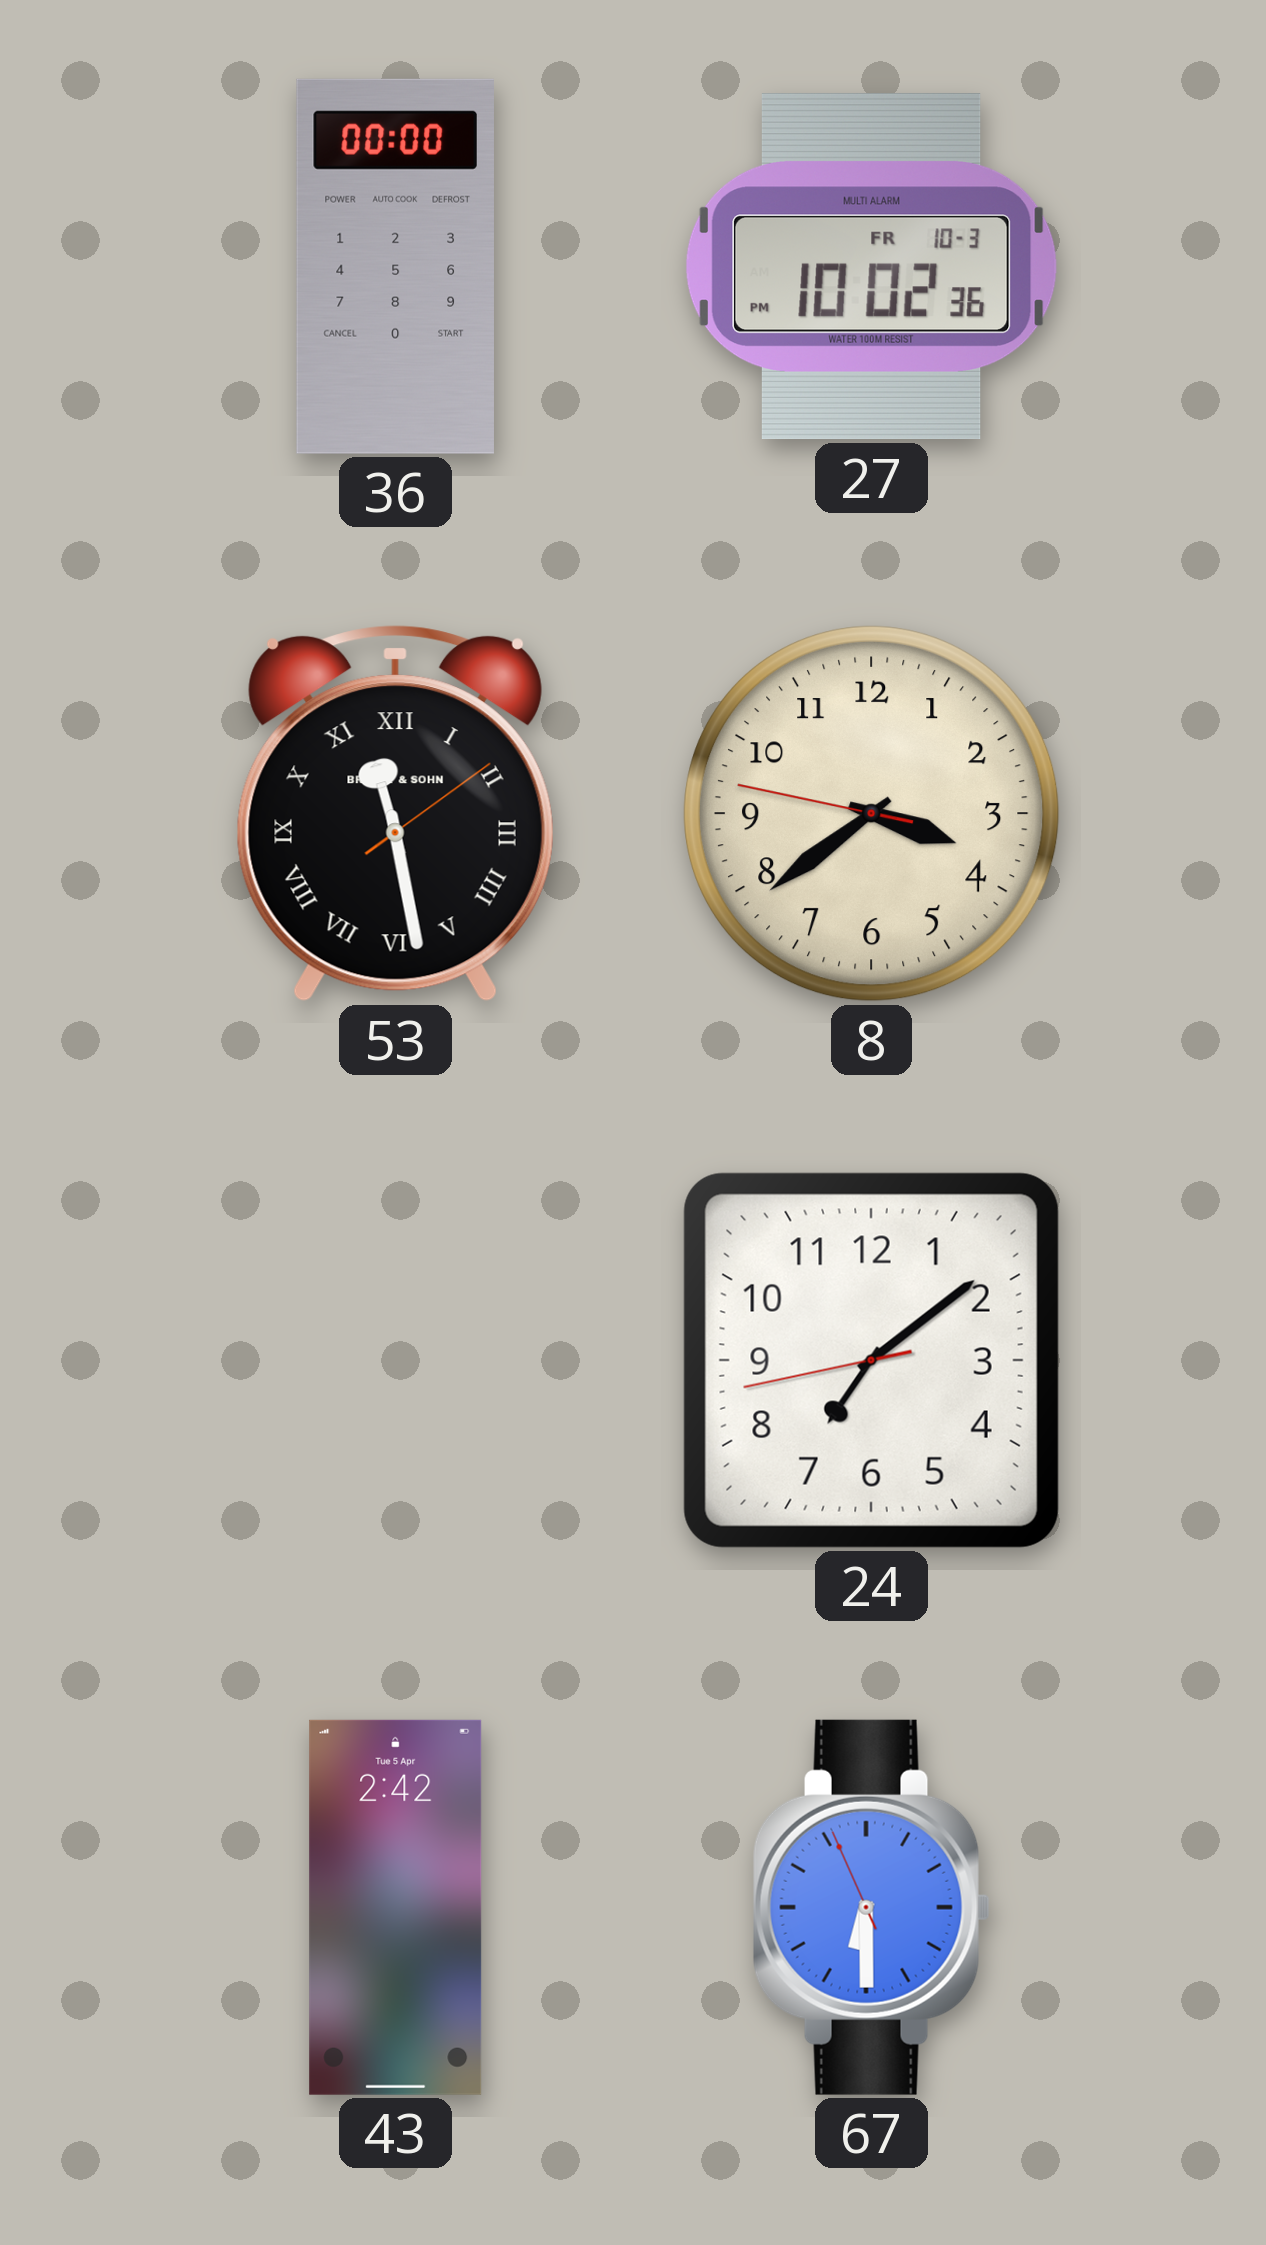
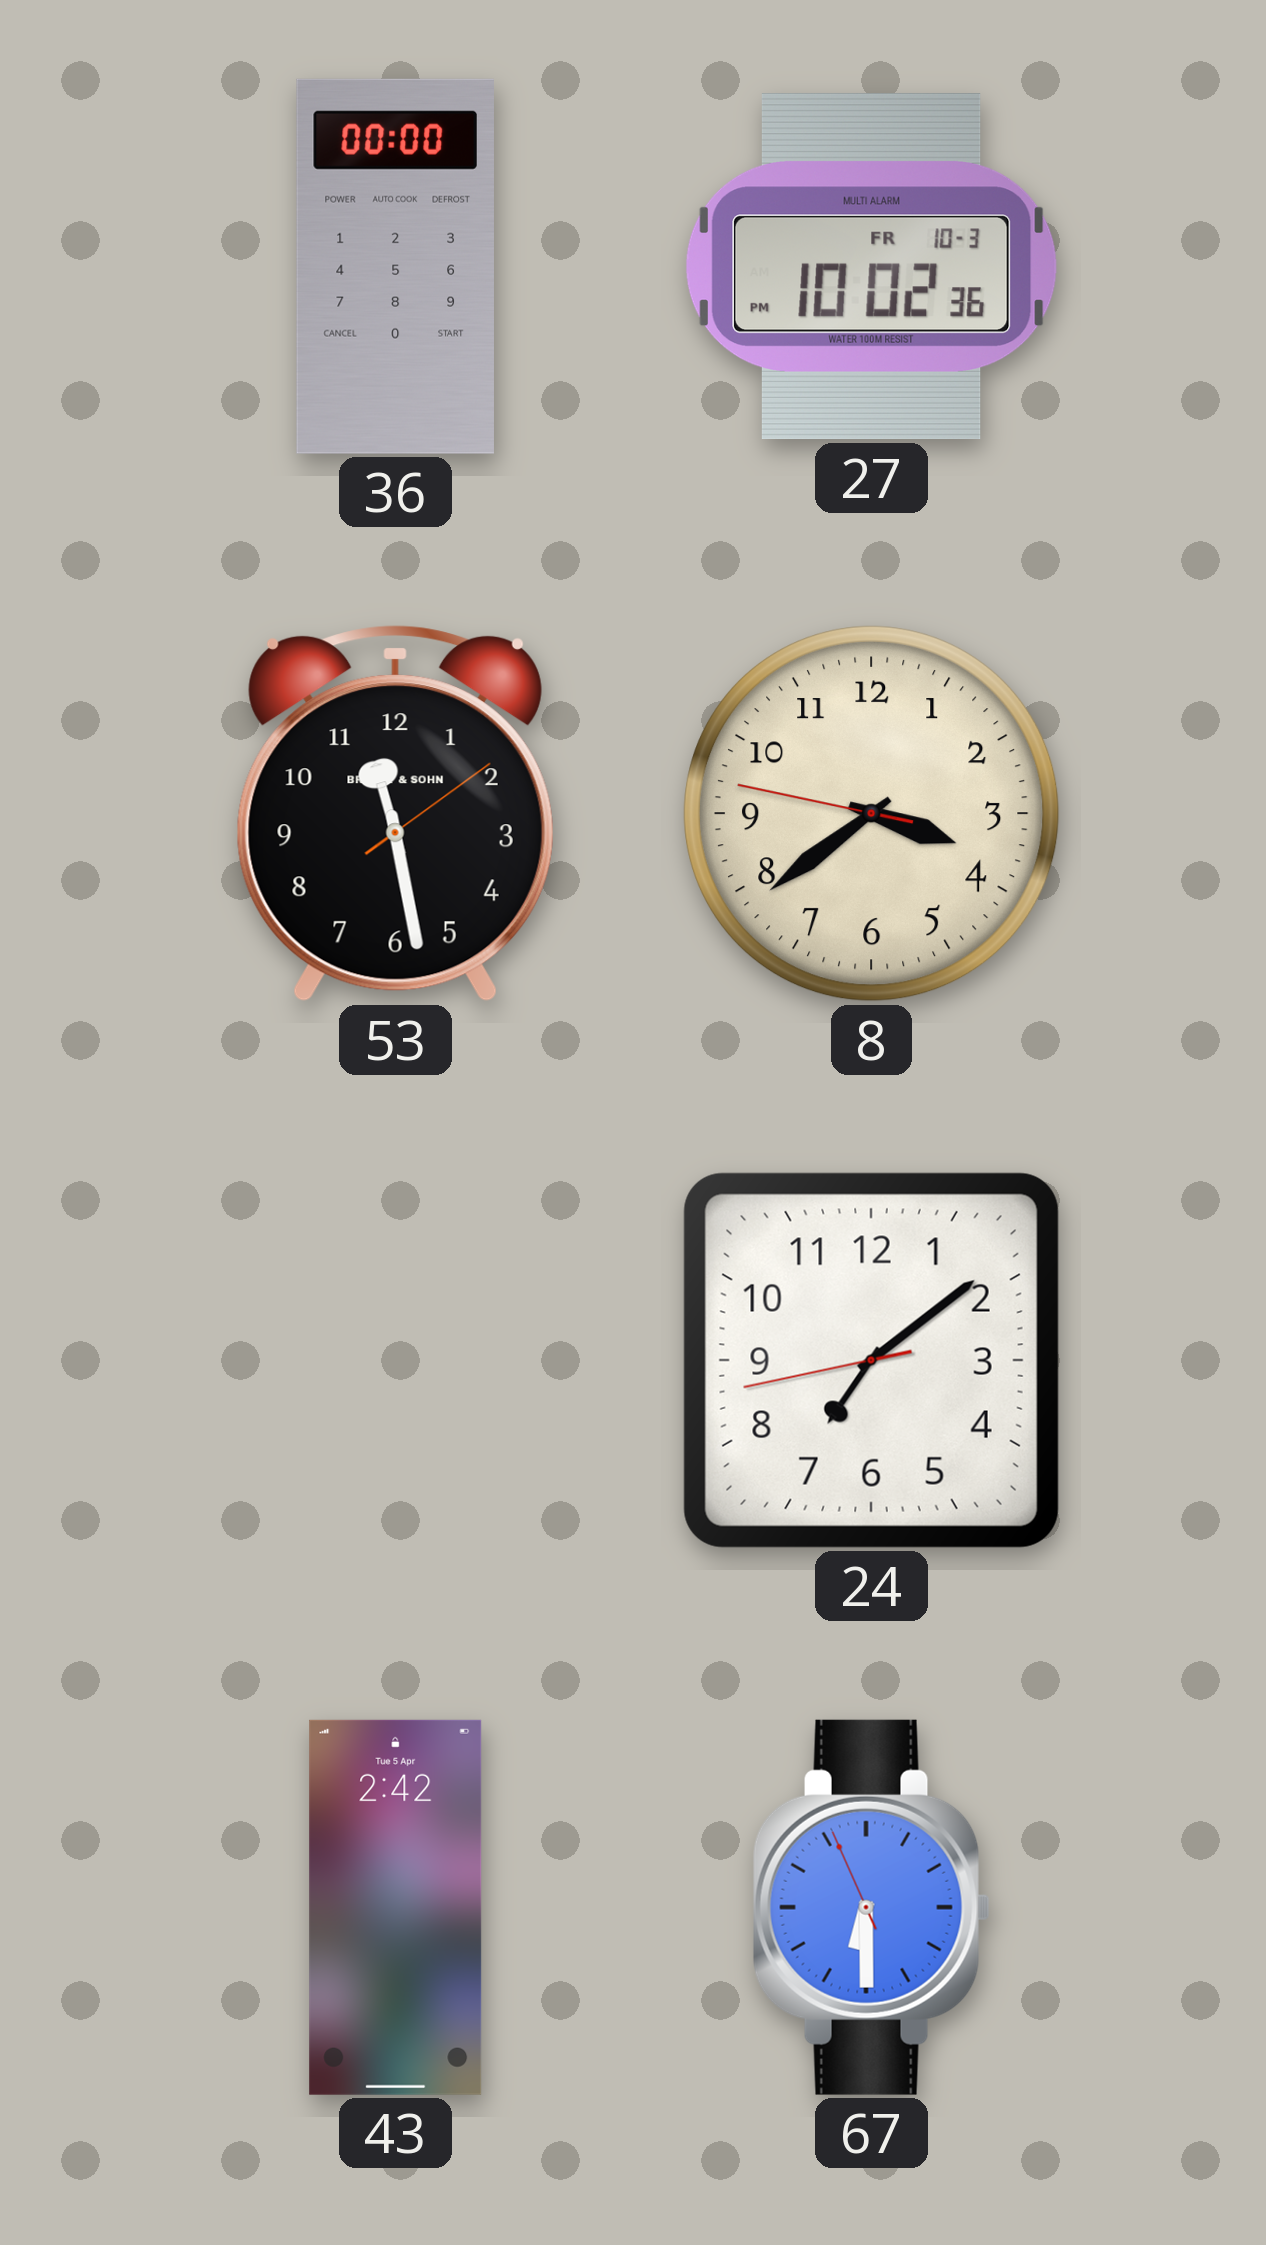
53 numerals: Roman -> Arabic (395, 814)
